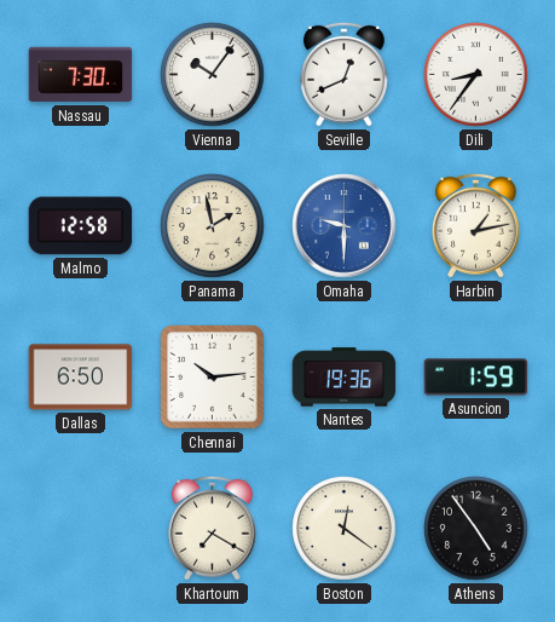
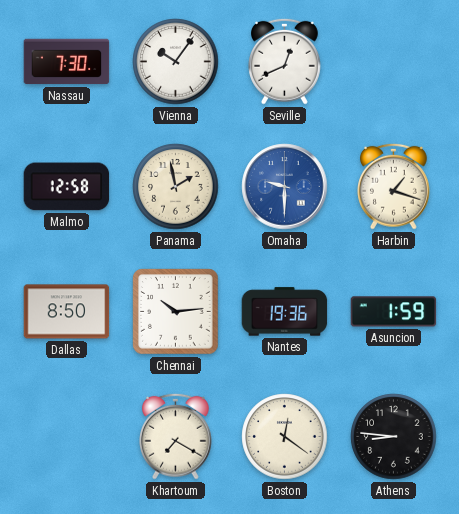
Dili: 8:36 -> none (476, 75)
Harbin: 1:13 -> 1:18 (394, 186)
Dallas: 6:50 -> 8:50 (67, 312)
Athens: 4:54 -> 8:46 (394, 437)
